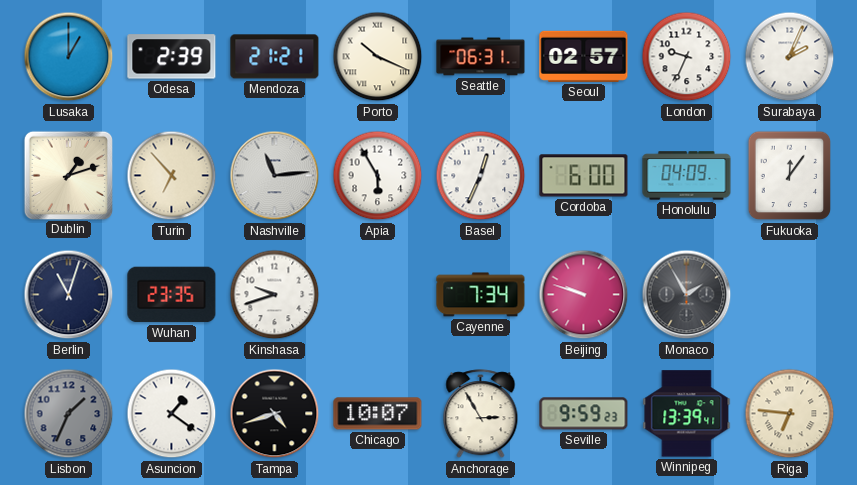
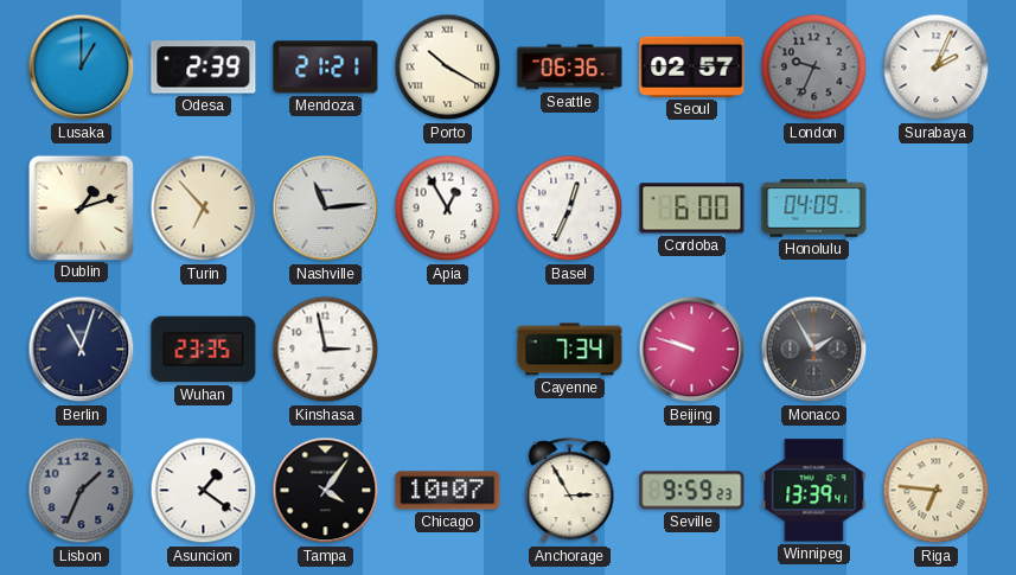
Porto: 10:19 -> 10:20 (448, 68)
Seattle: 06:31 -> 06:36 (570, 68)
London dial: white -> grey (814, 68)
Apia: 5:55 -> 12:55 (448, 209)
Fukuoka: 12:06 -> none (790, 176)
Kinshasa: 9:42 -> 2:58 (326, 350)
Tampa: 4:42 -> 4:06 (326, 491)
